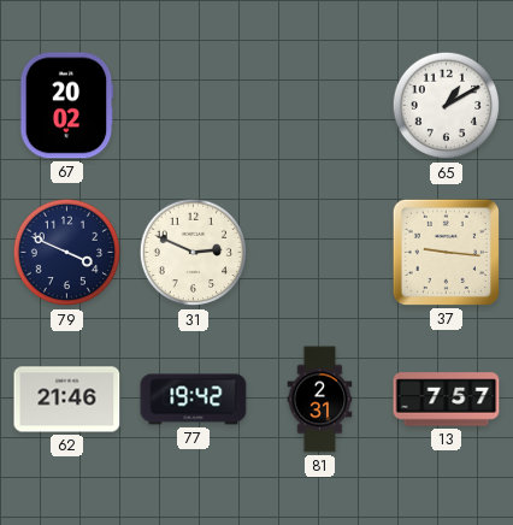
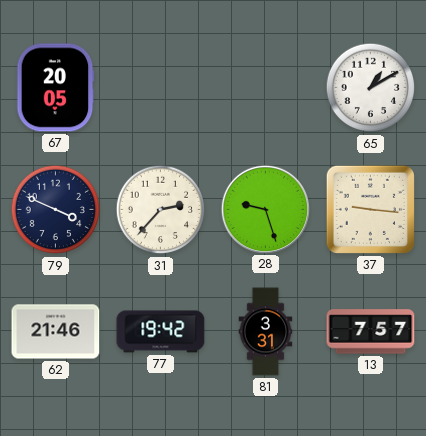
67: 20:02 -> 20:05 (56, 88)
31: 2:49 -> 2:37 (161, 210)
28: none -> 9:27 (265, 209)
81: 2:31 -> 3:31 (266, 332)
